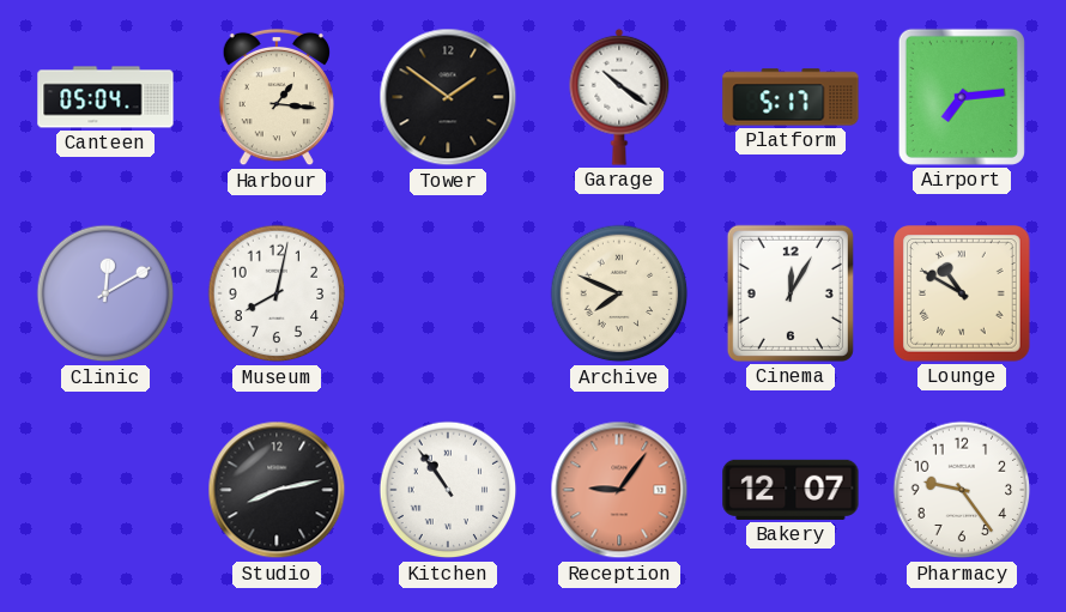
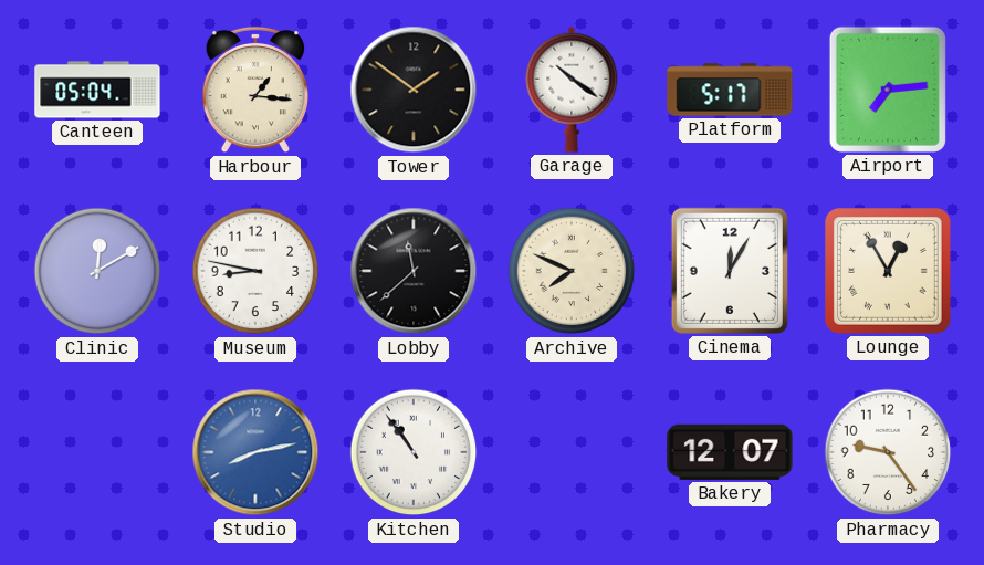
Museum: 8:02 -> 8:47 (255, 271)
Lobby: none -> 11:38 (414, 271)
Lounge: 10:50 -> 12:55 (888, 271)
Studio dial: black -> blue (255, 452)
Reception: 9:06 -> none (619, 490)
